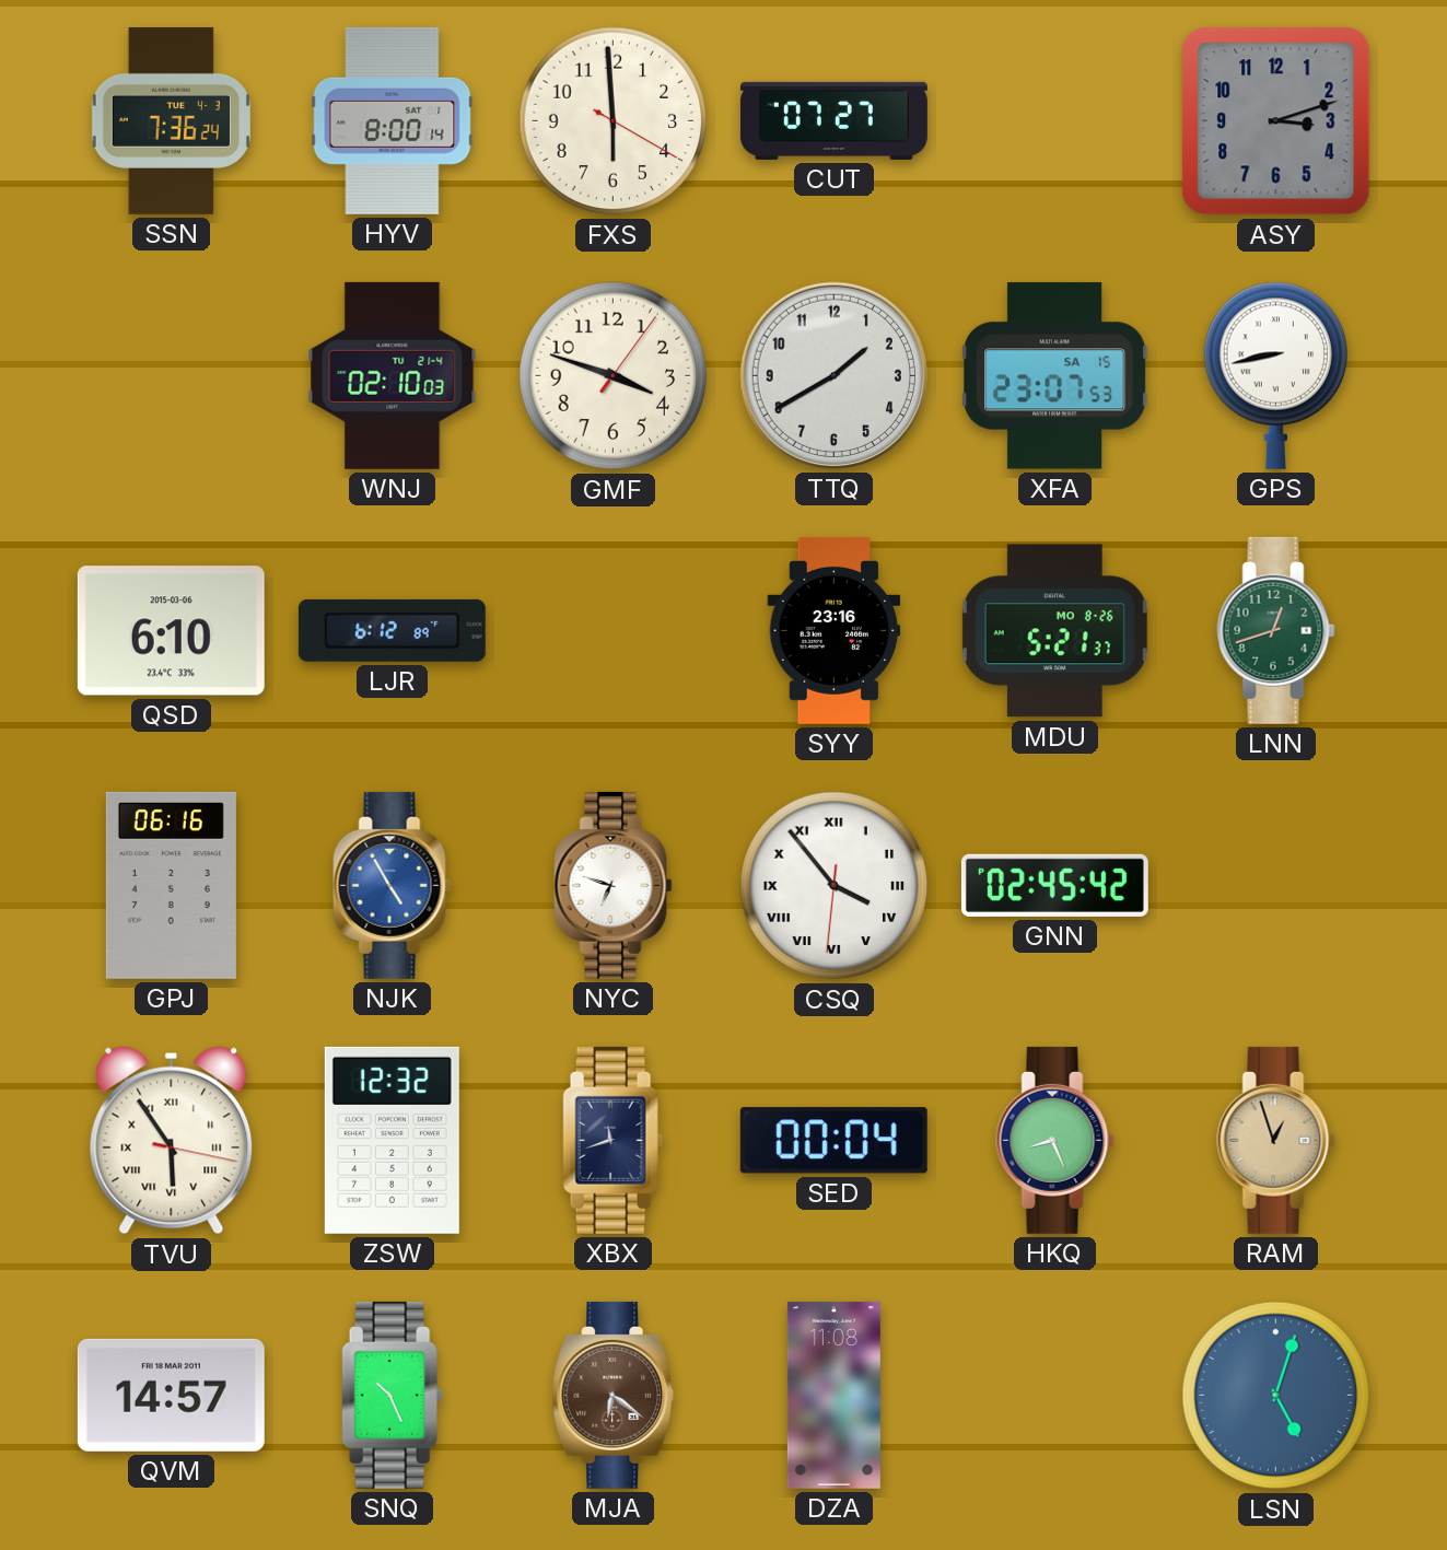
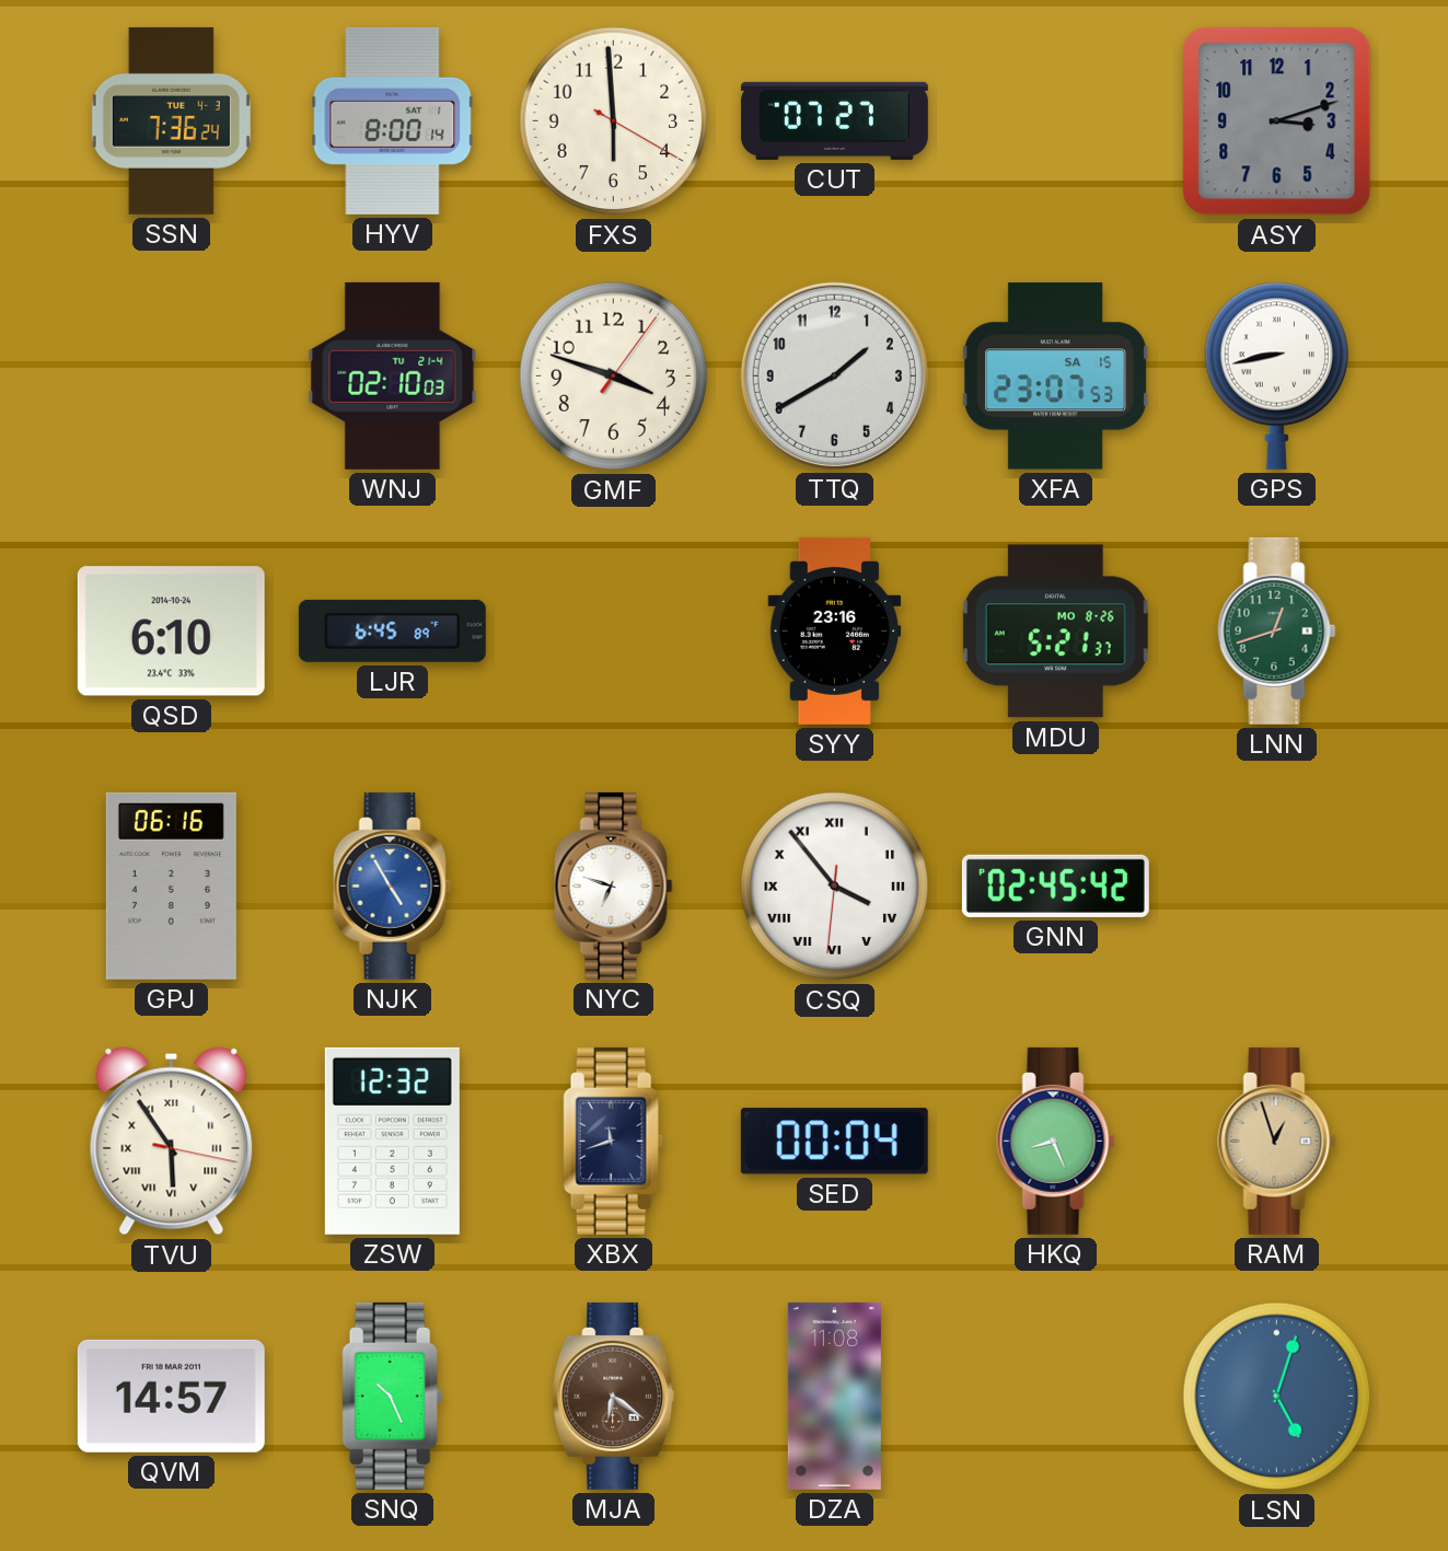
QSD date: 2015-03-06 -> 2014-10-24 (171, 632)
LJR: 6:12 -> 6:45 (392, 630)
